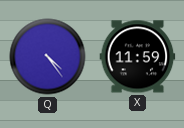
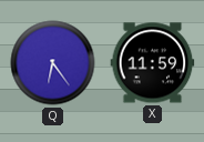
Q: 4:24 -> 6:24 (53, 63)
